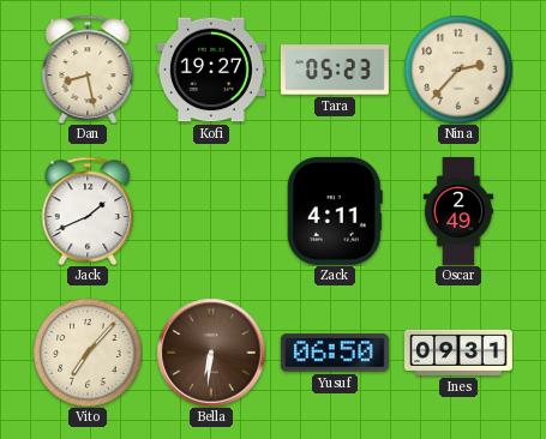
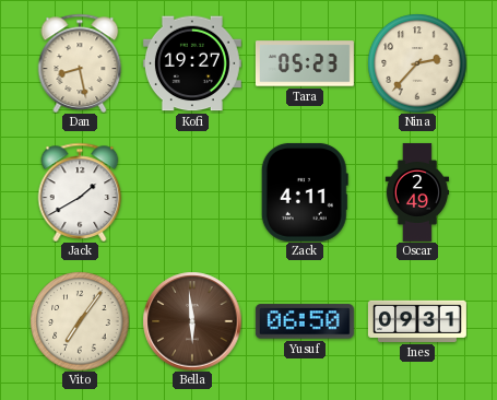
Jack: 1:41 -> 1:40 (80, 192)
Vito: 7:07 -> 7:06 (80, 321)
Bella: 6:31 -> 5:59 (192, 321)
